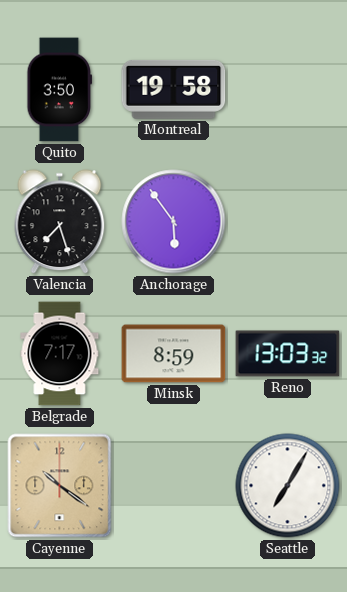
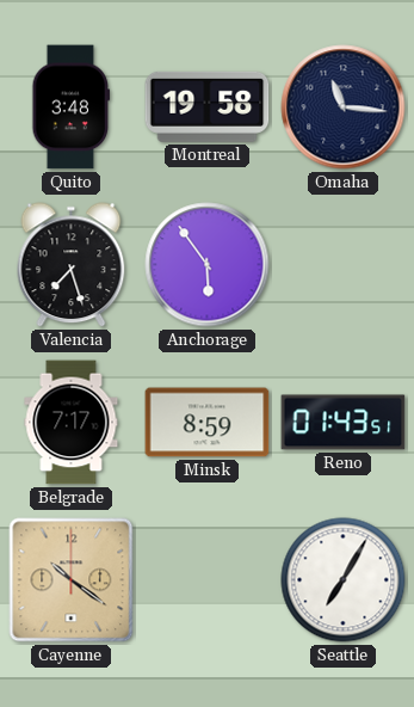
Quito: 3:50 -> 3:48 (72, 107)
Omaha: none -> 11:16 (344, 107)
Reno: 13:03 -> 01:43 (344, 423)
